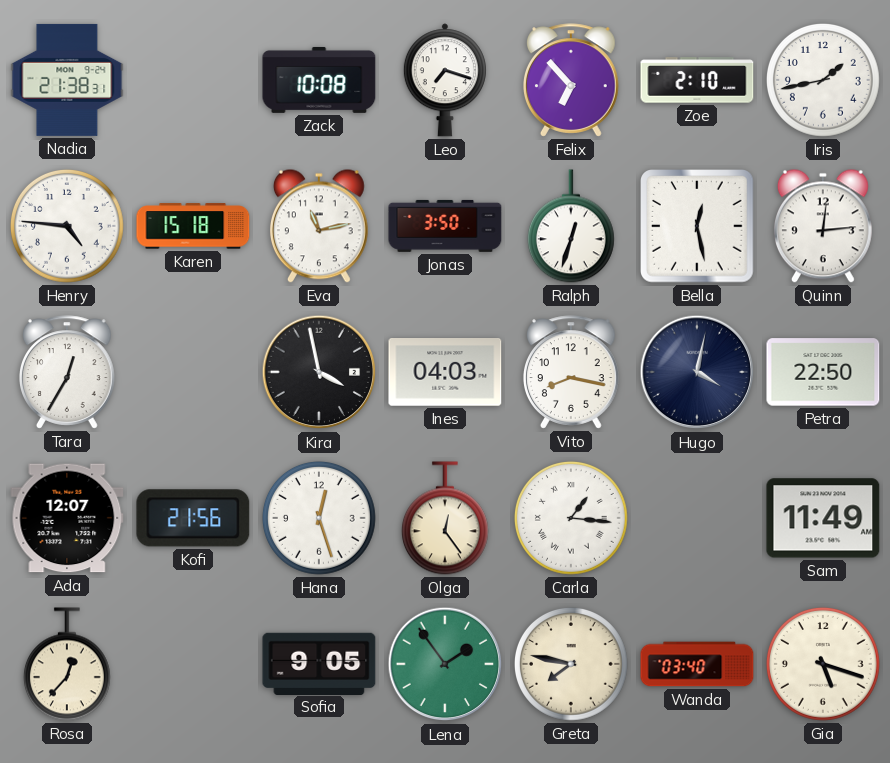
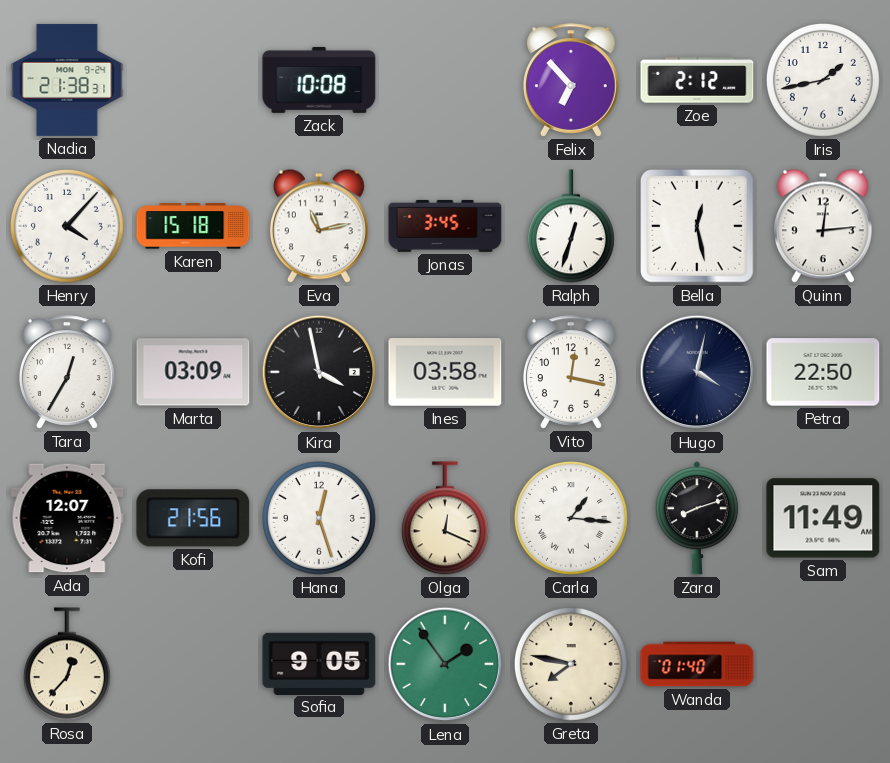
Leo: 7:18 -> none (445, 80)
Zoe: 2:10 -> 2:12 (697, 80)
Henry: 4:46 -> 4:07 (67, 226)
Jonas: 3:50 -> 3:45 (445, 226)
Marta: none -> 03:09 (193, 372)
Ines: 04:03 -> 03:58 (445, 373)
Vito: 8:17 -> 12:17 (571, 372)
Olga: 12:24 -> 12:19 (445, 518)
Zara: none -> 8:12 (697, 518)
Wanda: 03:40 -> 01:40 (697, 664)
Gia: 5:18 -> none (823, 664)
